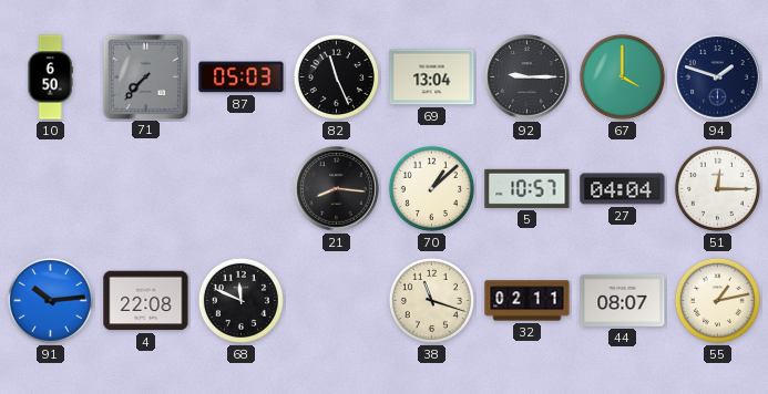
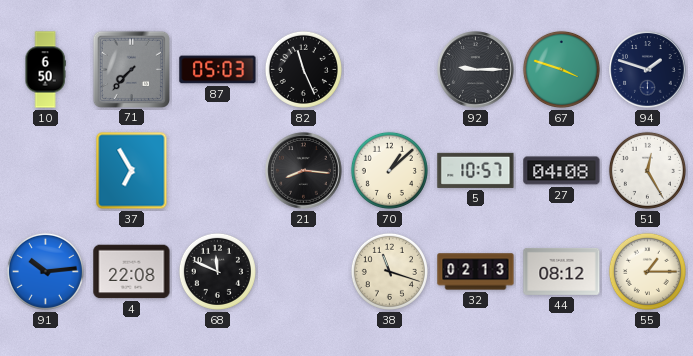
69: 13:04 -> none (432, 77)
67: 4:00 -> 3:48 (561, 69)
37: none -> 6:55 (132, 171)
27: 04:04 -> 04:08 (562, 171)
51: 12:15 -> 12:25 (647, 170)
32: 02:11 -> 02:13 (476, 272)
44: 08:07 -> 08:12 (562, 271)
55: 1:13 -> 1:15 (647, 271)
